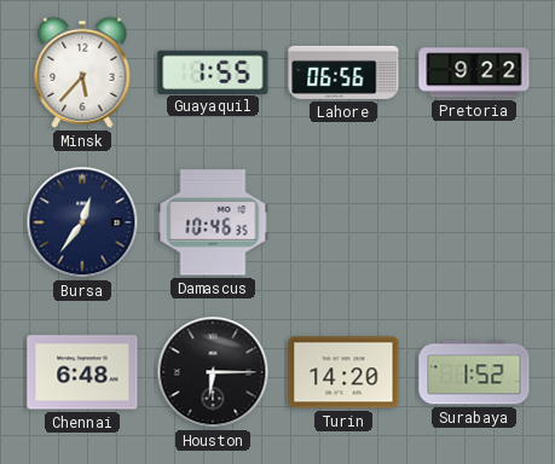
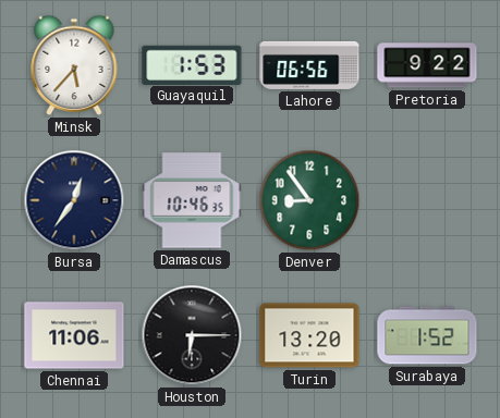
Guayaquil: 1:55 -> 1:53 (192, 64)
Denver: none -> 8:54 (309, 200)
Chennai: 6:48 -> 11:06 (74, 335)
Turin: 14:20 -> 13:20 (309, 335)
